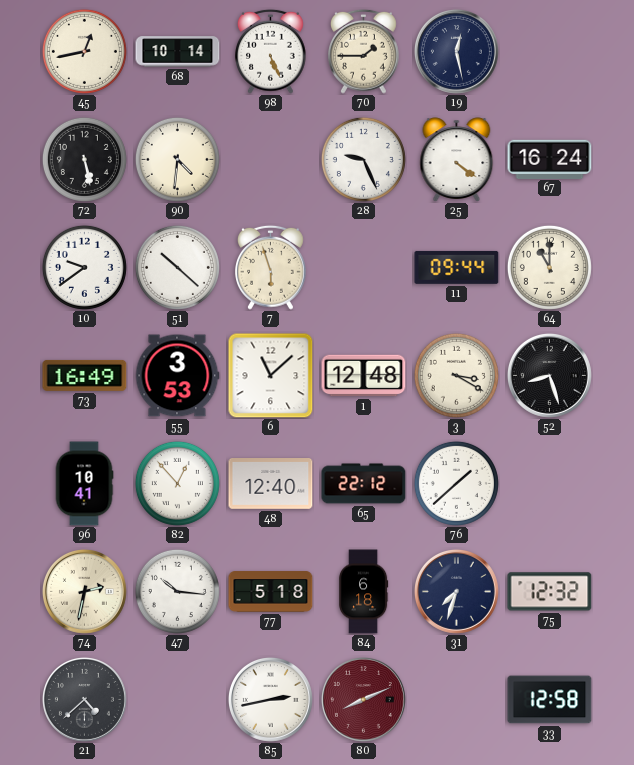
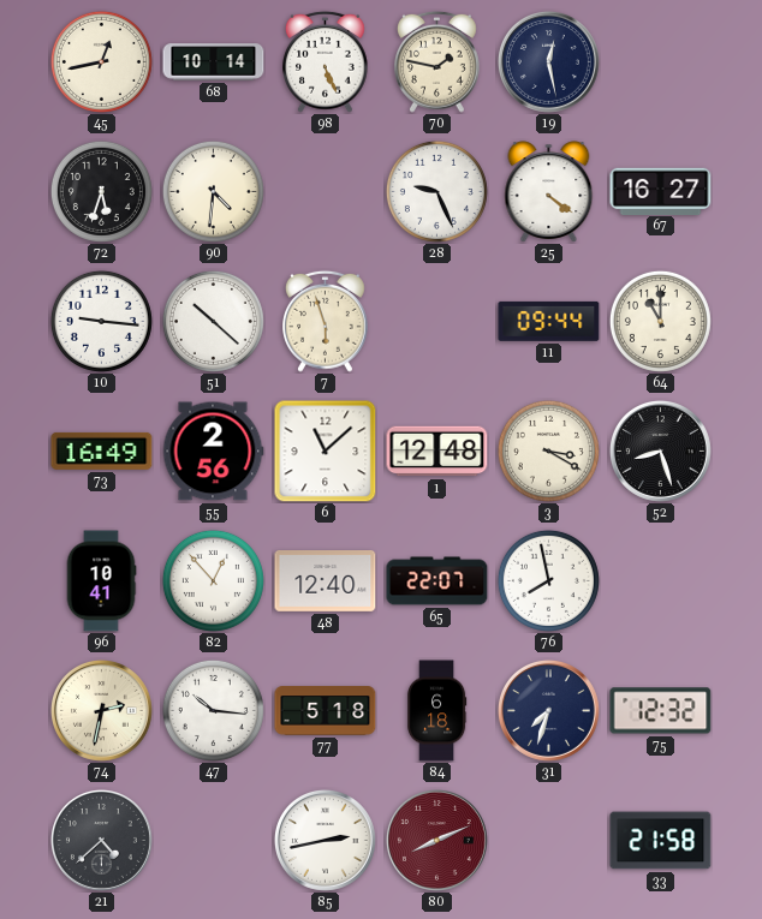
70: 1:45 -> 1:47 (437, 61)
72: 5:28 -> 5:33 (101, 191)
67: 16:24 -> 16:27 (661, 191)
10: 9:39 -> 9:16 (101, 321)
55: 3:53 -> 2:56 (213, 452)
65: 22:12 -> 22:07 (437, 581)
76: 1:38 -> 7:58 (548, 580)
33: 12:58 -> 21:58 (661, 841)
